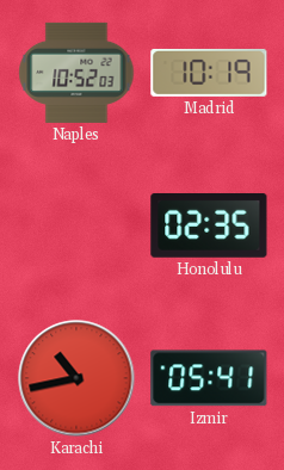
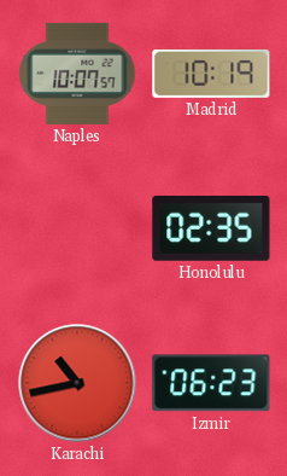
Naples: 10:52 -> 10:07 (77, 74)
Izmir: 05:41 -> 06:23 (211, 383)
